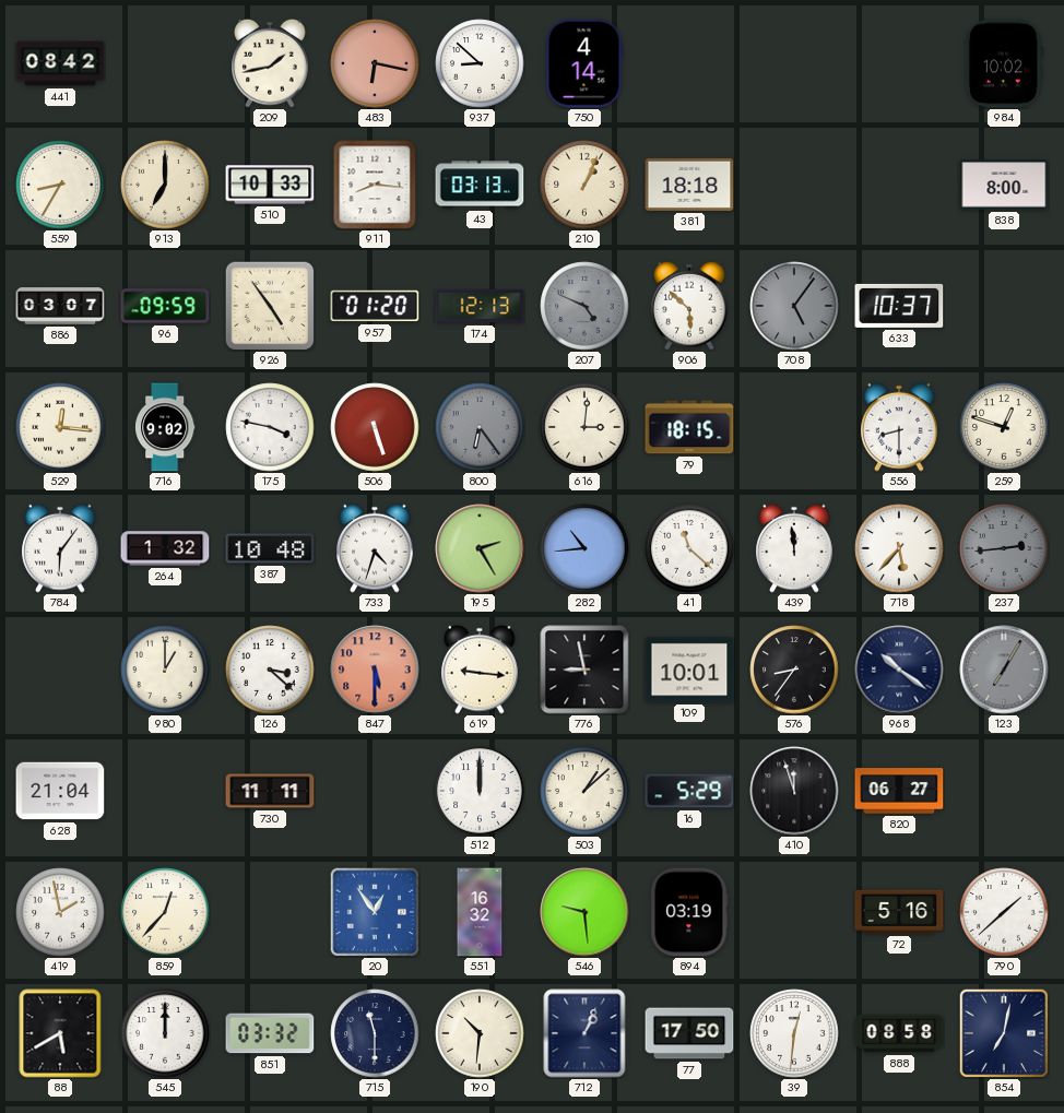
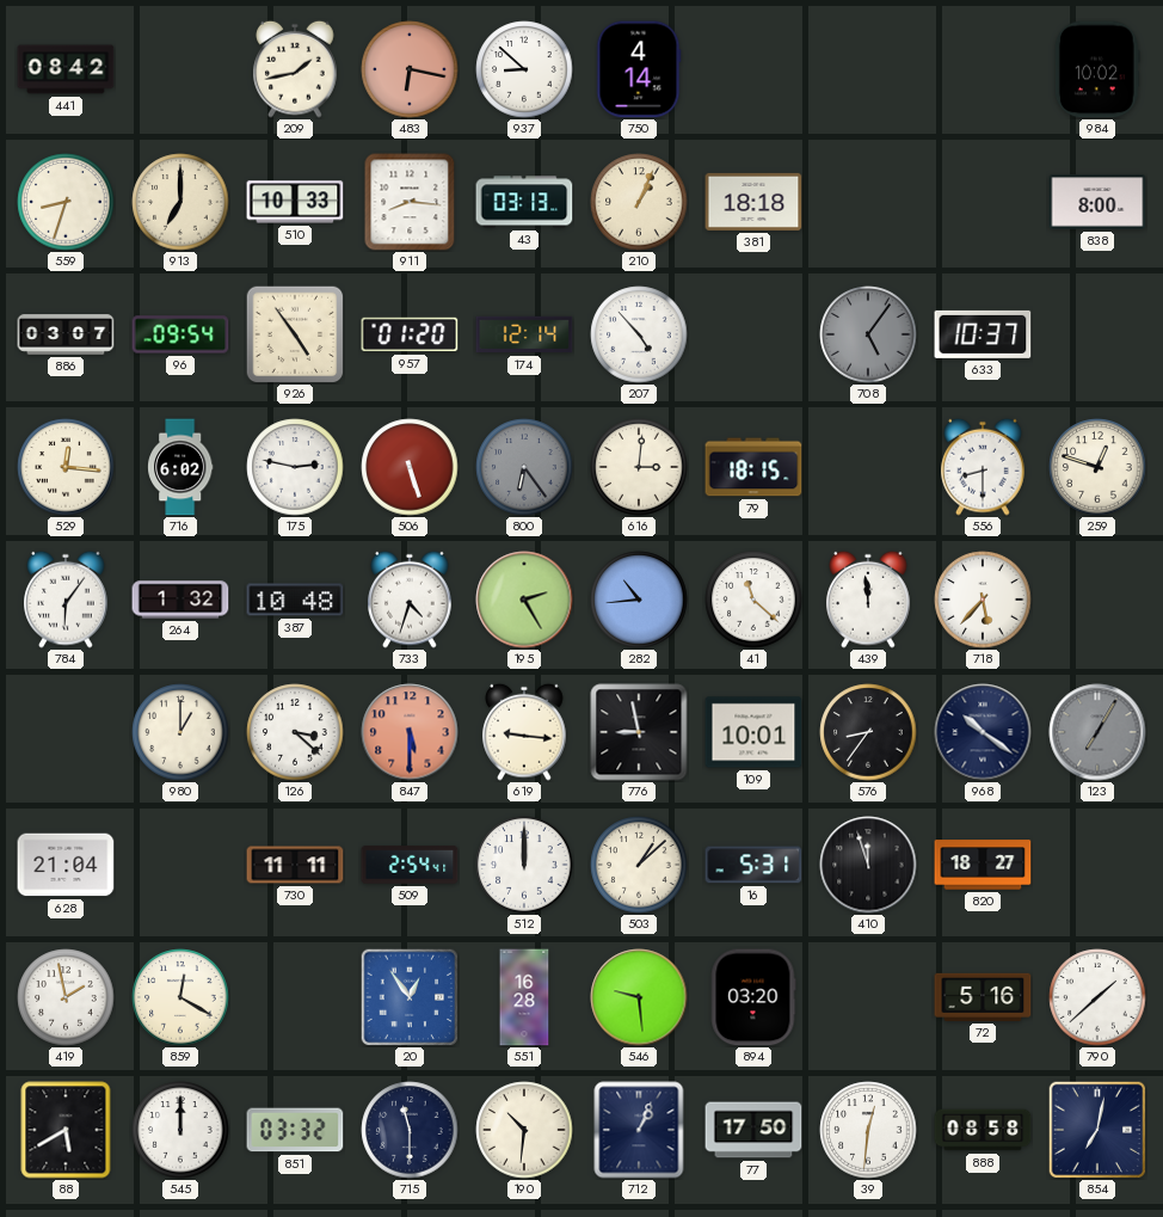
559: 8:35 -> 8:33 (66, 202)
96: 09:59 -> 09:54 (180, 334)
174: 12:13 -> 12:14 (524, 334)
207: 4:49 -> 4:53 (639, 334)
207 dial: grey -> white (639, 334)
906: 5:52 -> none (689, 306)
716: 9:02 -> 6:02 (181, 467)
175: 3:47 -> 2:47 (295, 467)
237: 2:44 -> none (1004, 548)
509: none -> 2:54 (410, 865)
16: 5:29 -> 5:31 (753, 865)
820: 06:27 -> 18:27 (983, 865)
859: 12:37 -> 12:20 (180, 997)
551: 16:32 -> 16:28 (524, 997)
894: 03:19 -> 03:20 (753, 997)
